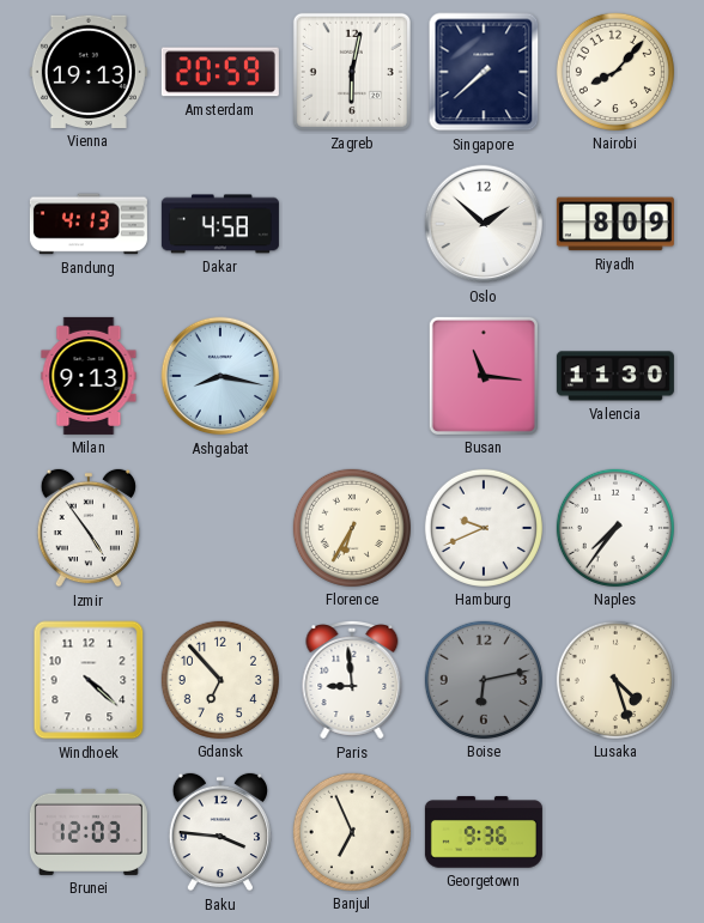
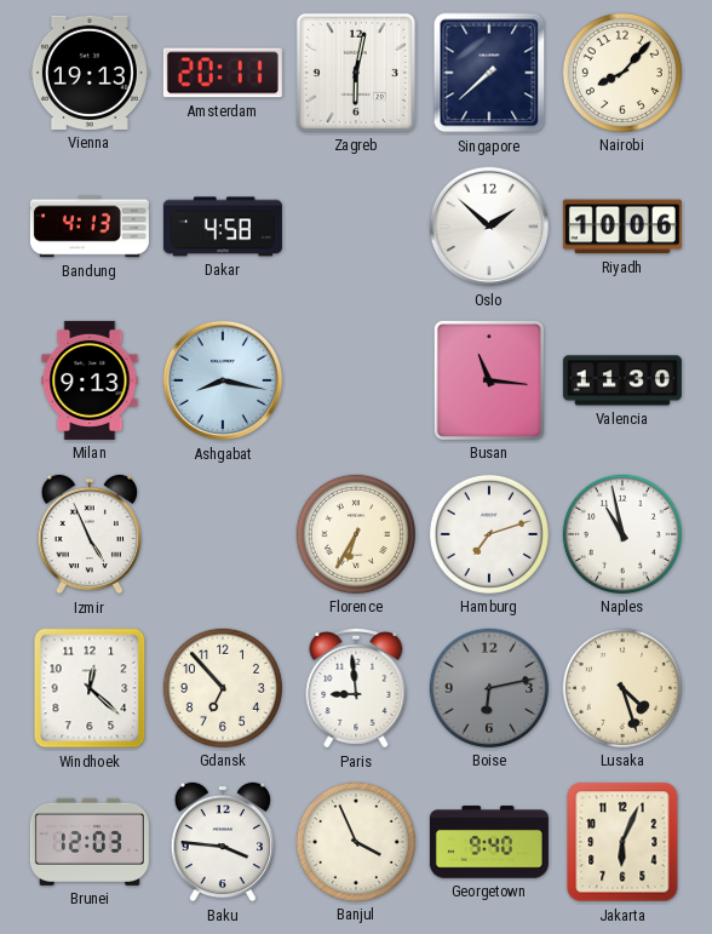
Amsterdam: 20:59 -> 20:11 (223, 73)
Riyadh: 8:09 -> 10:06 (622, 227)
Izmir: 4:54 -> 4:56 (88, 534)
Hamburg: 9:41 -> 7:12 (489, 534)
Naples: 7:36 -> 10:58 (622, 534)
Windhoek: 4:22 -> 12:22 (90, 688)
Banjul: 6:56 -> 3:56 (356, 842)
Georgetown: 9:36 -> 9:40 (489, 842)
Jakarta: none -> 6:04 (622, 842)
